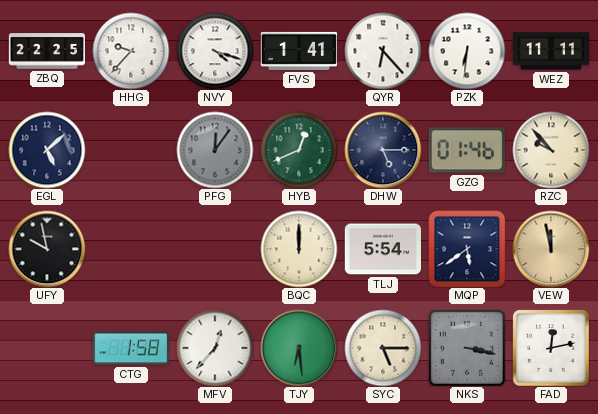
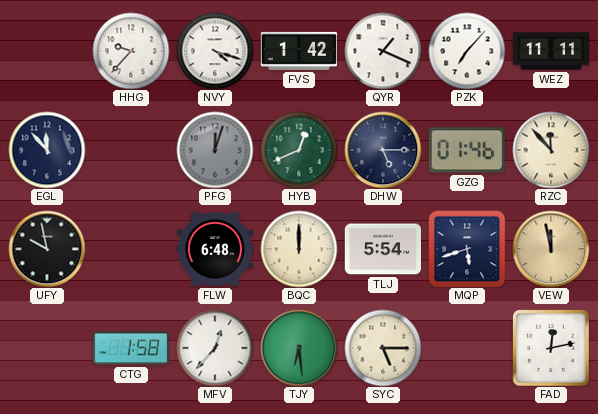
ZBQ: 22:25 -> none (46, 51)
FVS: 1:41 -> 1:42 (299, 51)
QYR: 6:23 -> 1:19 (383, 51)
PZK: 6:31 -> 7:07 (467, 51)
EGL: 5:08 -> 11:53 (47, 150)
PFG: 12:06 -> 12:03 (215, 150)
RZC: 9:53 -> 11:53 (551, 150)
FLW: none -> 6:48 (215, 249)
MQP: 5:39 -> 5:42 (467, 249)
NKS: 3:17 -> none (467, 348)
